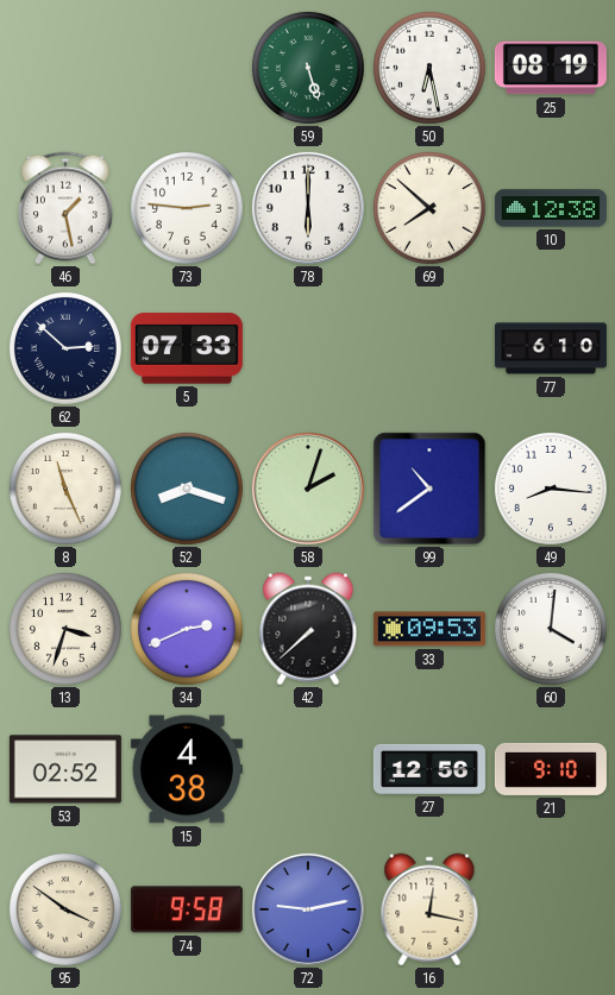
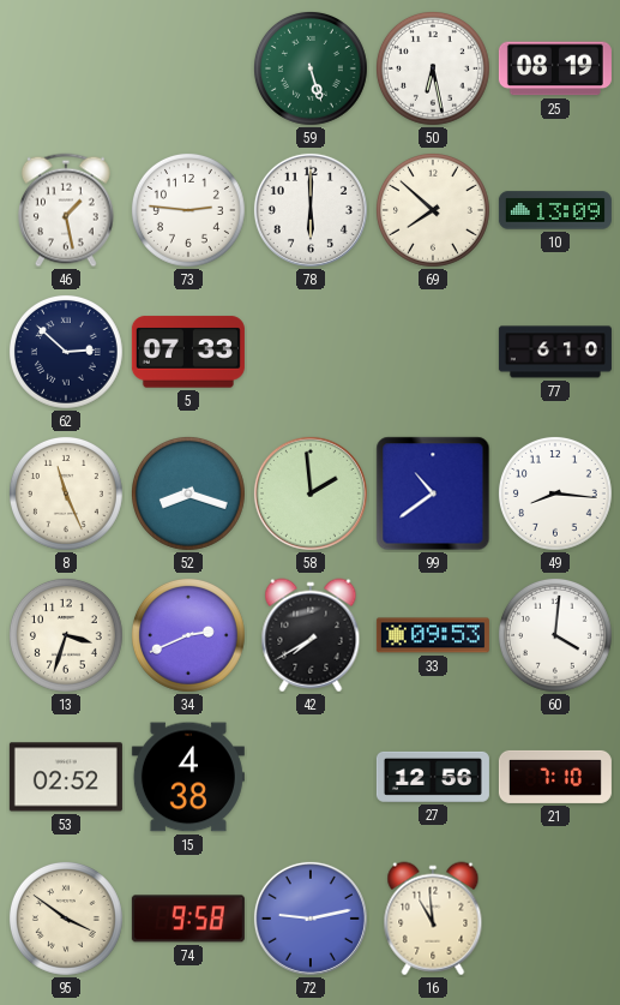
10: 12:38 -> 13:09 (555, 210)
58: 2:03 -> 1:59 (311, 493)
42: 7:38 -> 7:40 (311, 635)
21: 9:10 -> 7:10 (555, 777)
16: 12:17 -> 10:59 (433, 919)
